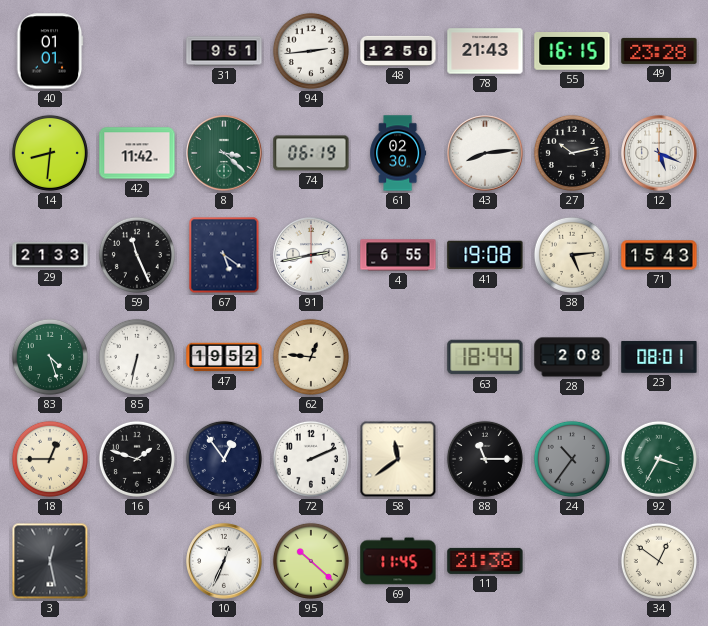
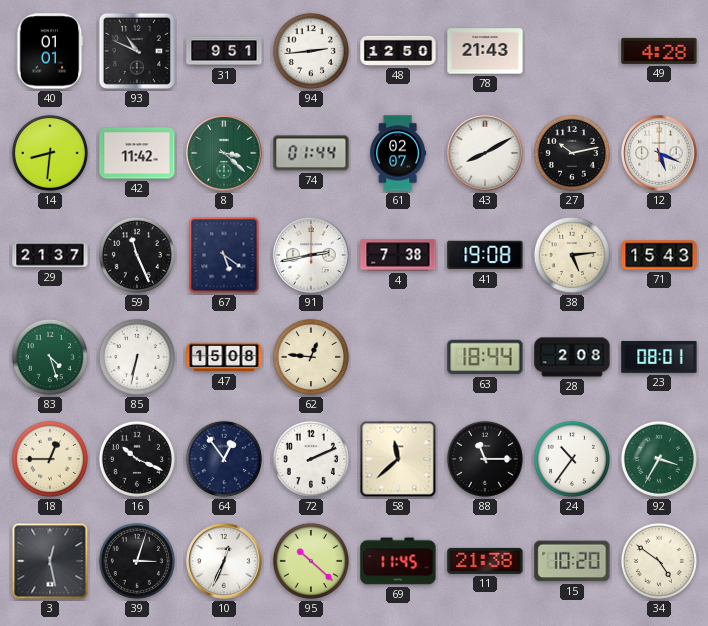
93: none -> 10:49 (137, 51)
55: 16:15 -> none (572, 52)
49: 23:28 -> 4:28 (659, 51)
74: 06:19 -> 01:44 (311, 153)
61: 02:30 -> 02:07 (398, 153)
43: 8:14 -> 8:10 (485, 153)
29: 21:33 -> 21:37 (50, 255)
4: 6:55 -> 7:38 (398, 255)
47: 19:52 -> 15:08 (224, 357)
16: 1:48 -> 10:19 (137, 459)
58: 11:39 -> 11:38 (398, 459)
24 dial: grey -> white (572, 459)
39: none -> 3:03 (137, 561)
15: none -> 10:20 (572, 561)
34: 12:51 -> 4:51 (659, 561)
